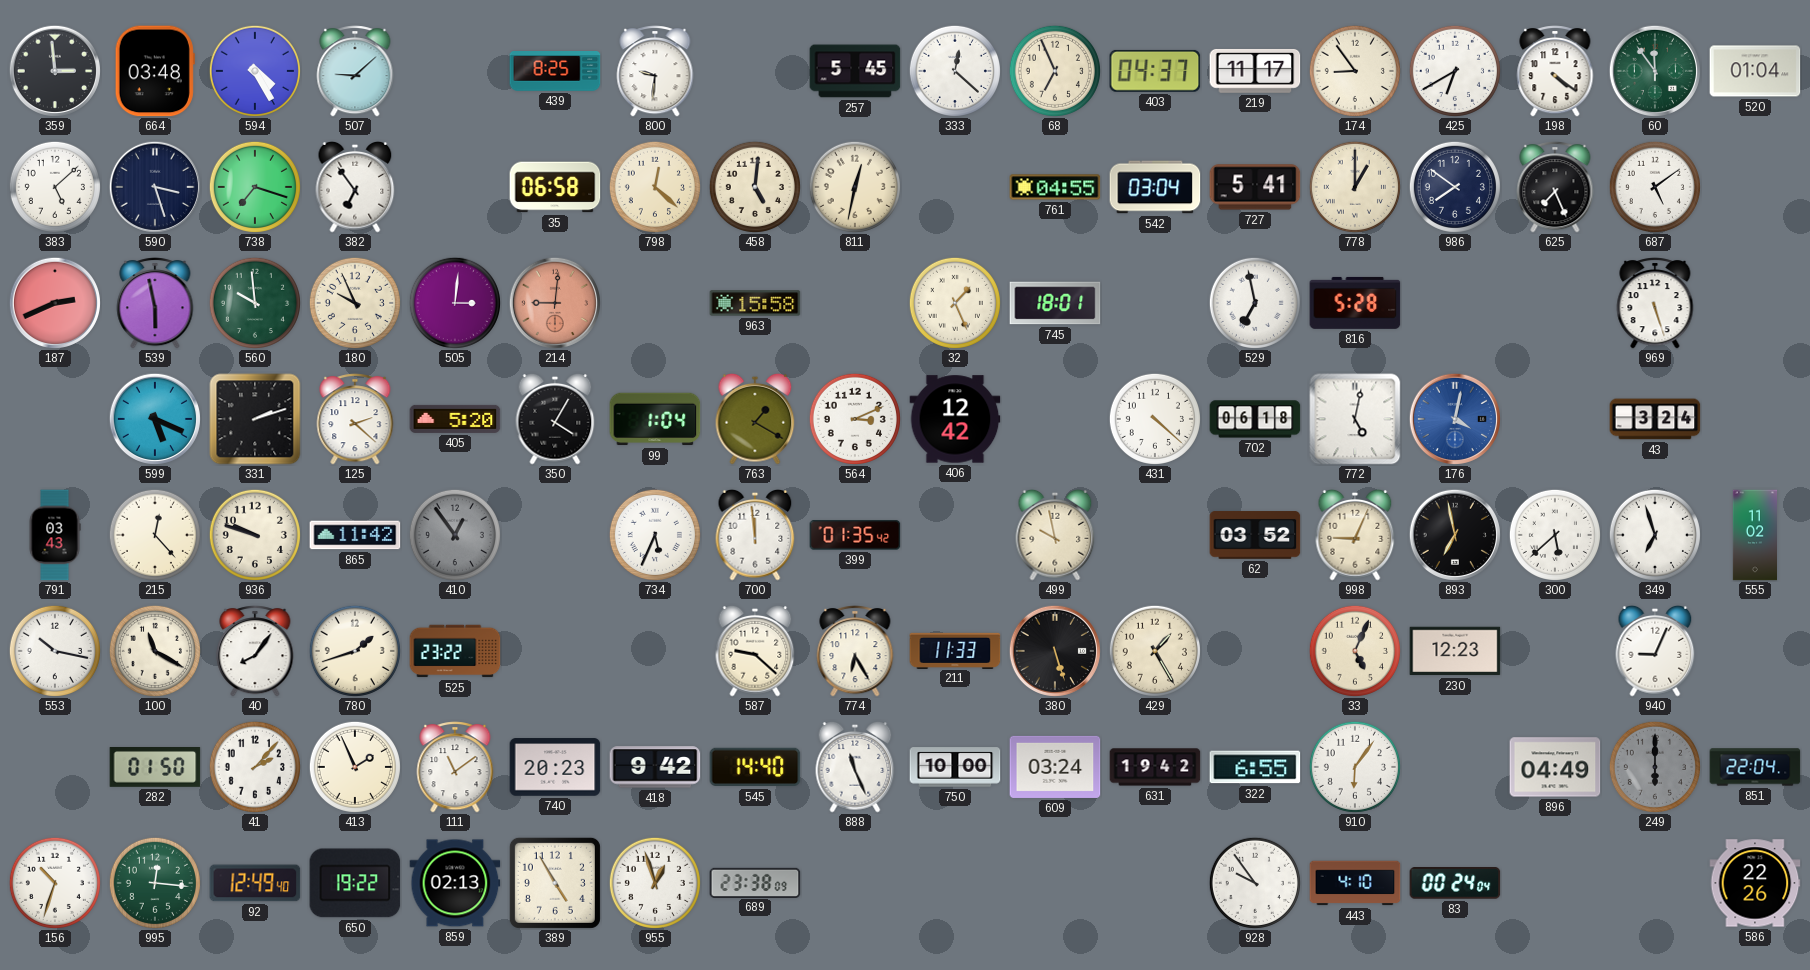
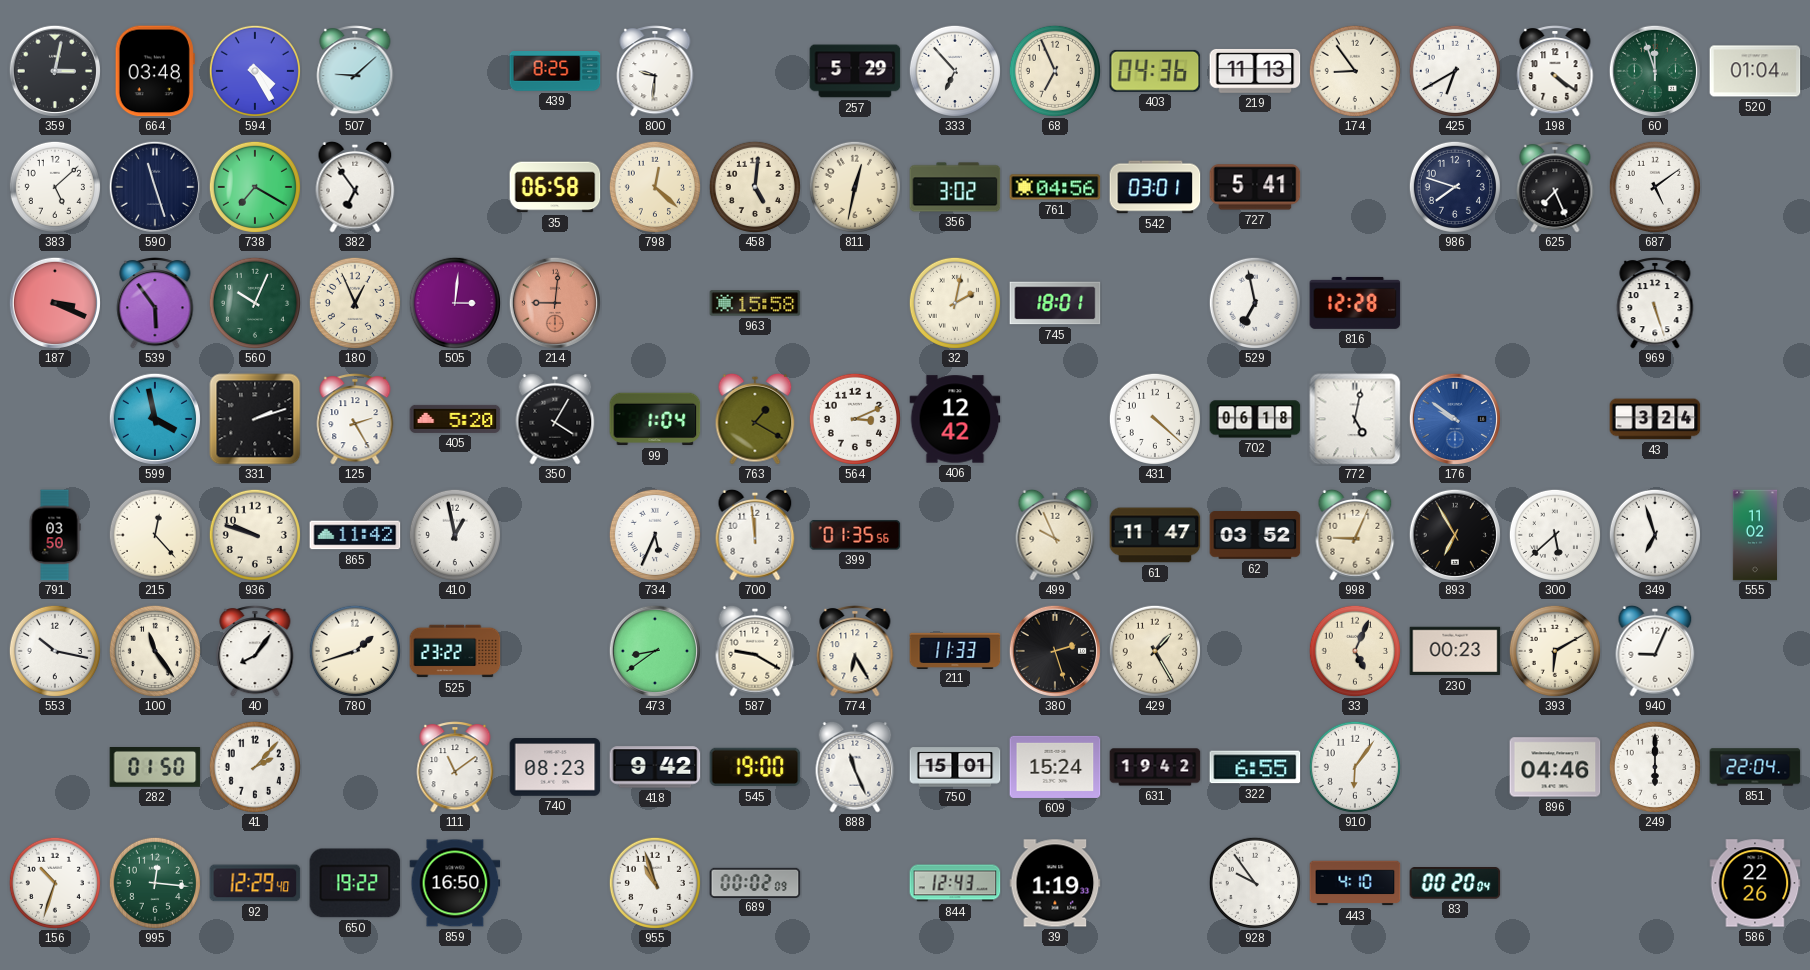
359: 2:59 -> 3:02 (54, 70)
257: 5:45 -> 5:29 (855, 71)
333: 12:22 -> 6:53 (955, 71)
403: 04:37 -> 04:36 (1155, 71)
219: 11:17 -> 11:13 (1255, 71)
60: 11:54 -> 11:57 (1654, 70)
590: 3:27 -> 11:27 (154, 186)
738: 7:18 -> 7:20 (255, 187)
356: none -> 3:02 (955, 187)
761: 04:55 -> 04:56 (1055, 187)
542: 03:04 -> 03:01 (1155, 187)
778: 1:00 -> none (1355, 187)
986: 7:51 -> 7:48 (1455, 187)
187: 2:41 -> 3:19 (54, 302)
539: 5:58 -> 5:54 (155, 303)
560: 9:59 -> 10:04 (255, 303)
180: 9:56 -> 12:56 (355, 303)
32: 1:26 -> 2:02 (955, 303)
816: 5:28 -> 12:28 (1355, 303)
599: 5:19 -> 3:58 (154, 418)
125: 2:22 -> 2:25 (355, 419)
176: 4:02 -> 9:51 (1454, 418)
791: 03:43 -> 03:50 (55, 535)
410: 12:54 -> 12:58 (455, 535)
410 dial: grey -> white (455, 535)
399: 01:35:42 -> 01:35:56 (855, 535)
499: 9:58 -> 9:56 (1055, 535)
61: none -> 11:47 (1155, 535)
893: 6:58 -> 6:55 (1454, 534)
100: 11:20 -> 11:24 (155, 651)
473: none -> 8:39 (654, 650)
587: 9:22 -> 9:20 (755, 651)
380: 5:27 -> 2:27 (1054, 650)
230: 12:23 -> 00:23 (1455, 651)
393: none -> 6:10 (1555, 651)
413: 1:56 -> none (355, 767)
740: 20:23 -> 08:23 (555, 767)
545: 14:40 -> 19:00 (755, 767)
750: 10:00 -> 15:01 (955, 767)
609: 03:24 -> 15:24 (1055, 767)
896: 04:49 -> 04:46 (1555, 767)
249 dial: grey -> white (1655, 767)
92: 12:49 -> 12:29 (255, 883)
859: 02:13 -> 16:50 (455, 883)
389: 4:55 -> none (555, 883)
955: 12:57 -> 10:57 (655, 883)
689: 23:38 -> 00:02 (755, 882)
844: none -> 12:43 (955, 883)
39: none -> 1:19 (1055, 883)
83: 00:24 -> 00:20 (1455, 884)
